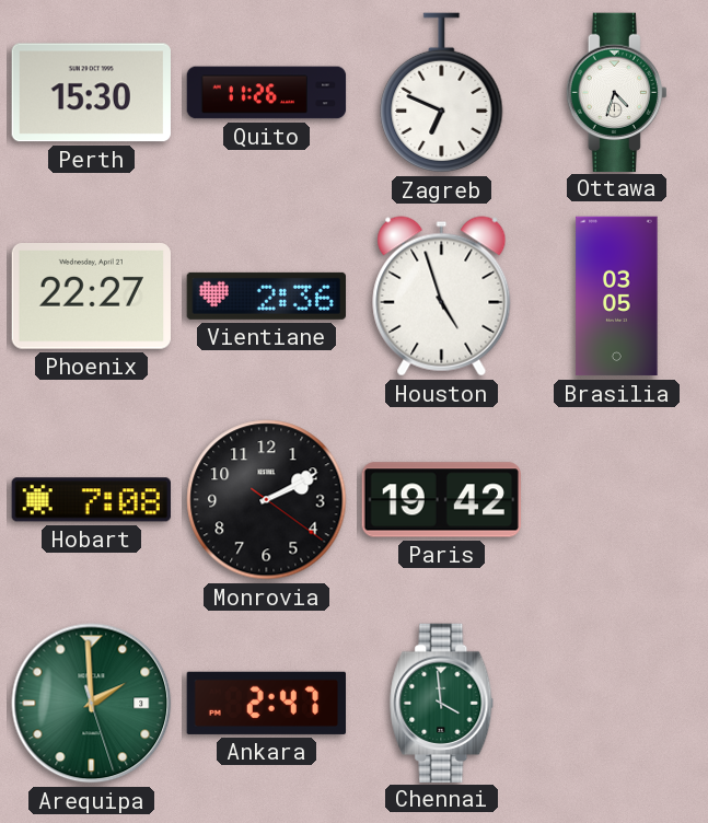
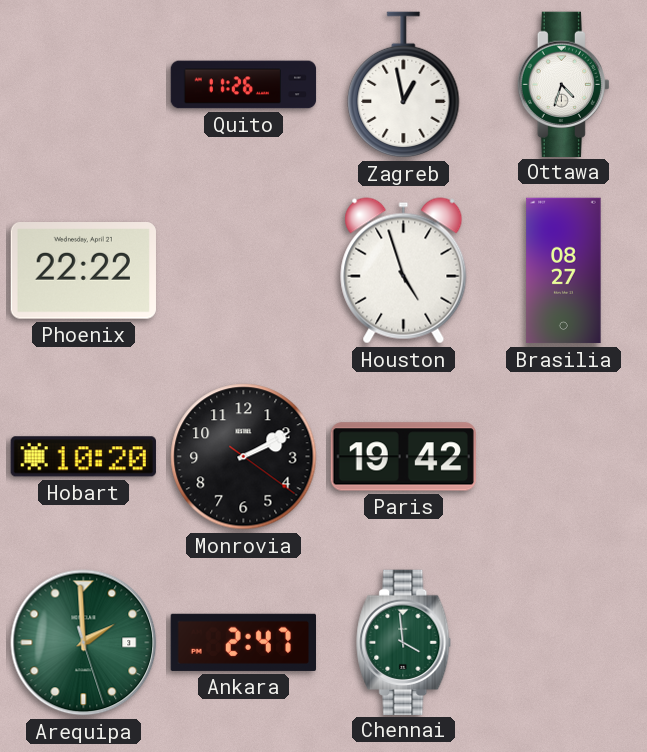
Perth: 15:30 -> none (91, 93)
Zagreb: 6:49 -> 12:58 (404, 85)
Phoenix: 22:27 -> 22:22 (83, 271)
Vientiane: 2:36 -> none (266, 295)
Brasilia: 03:05 -> 08:27 (564, 271)
Hobart: 7:08 -> 10:20 (83, 457)
